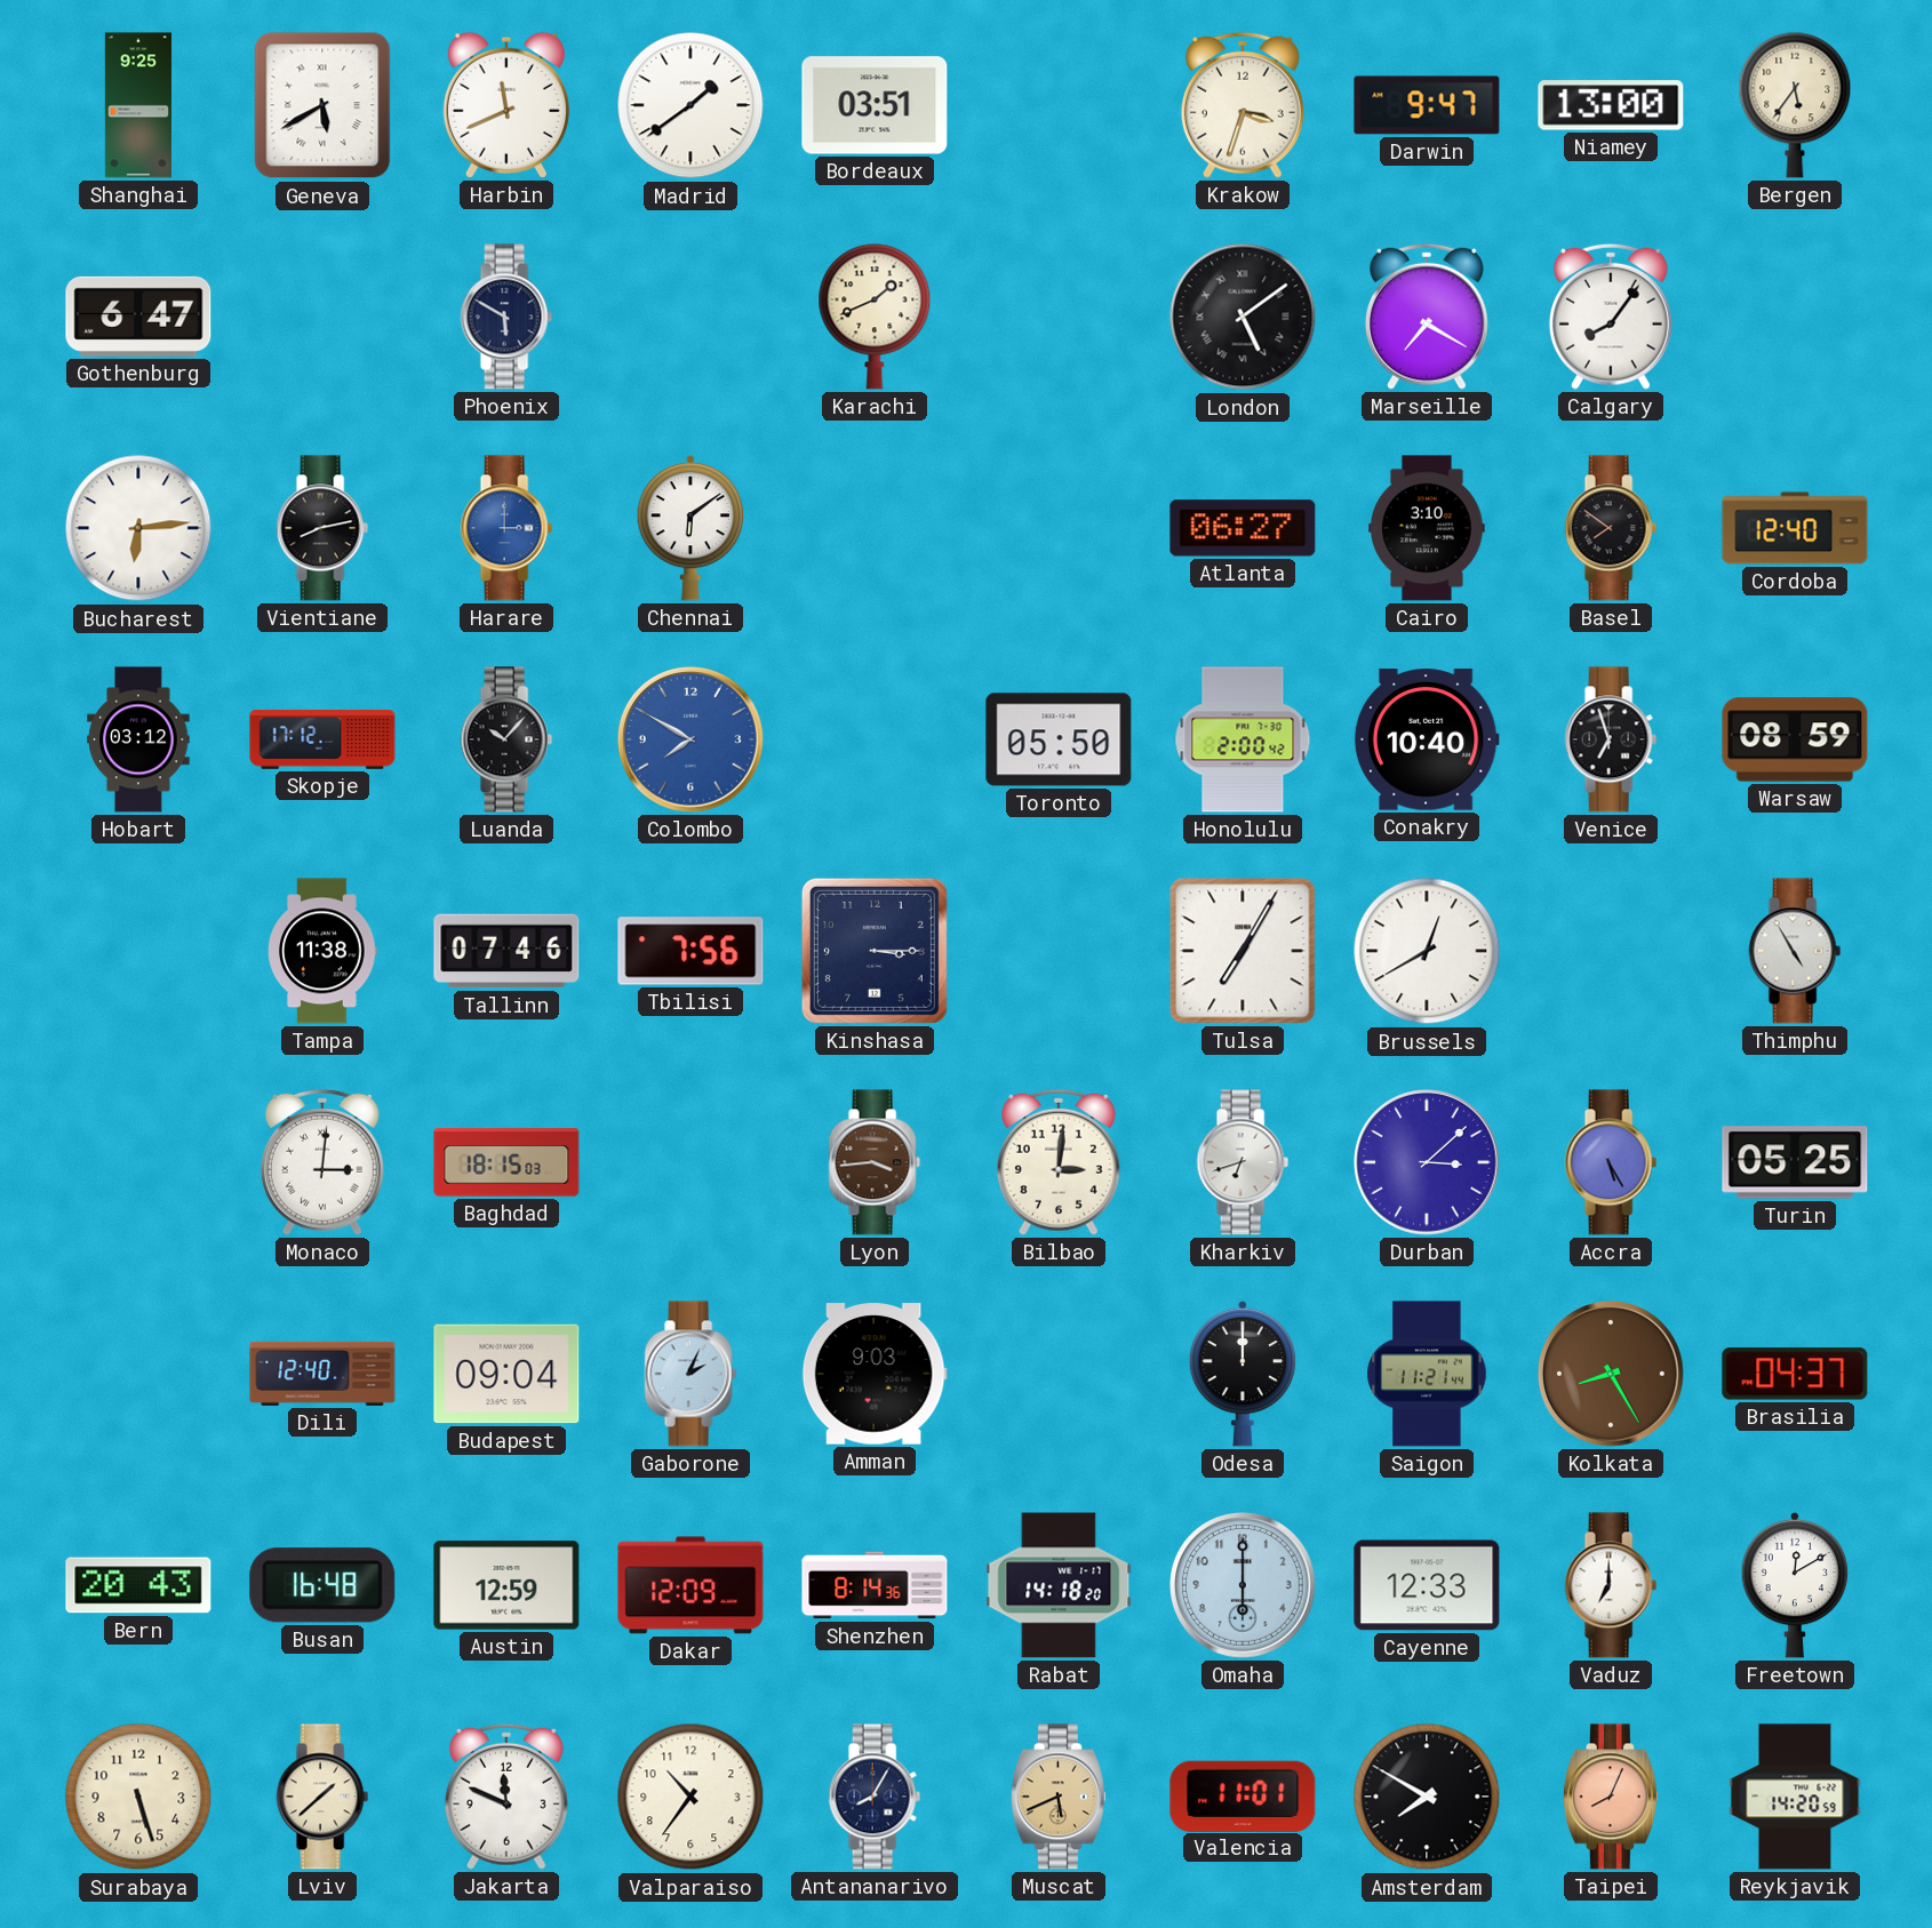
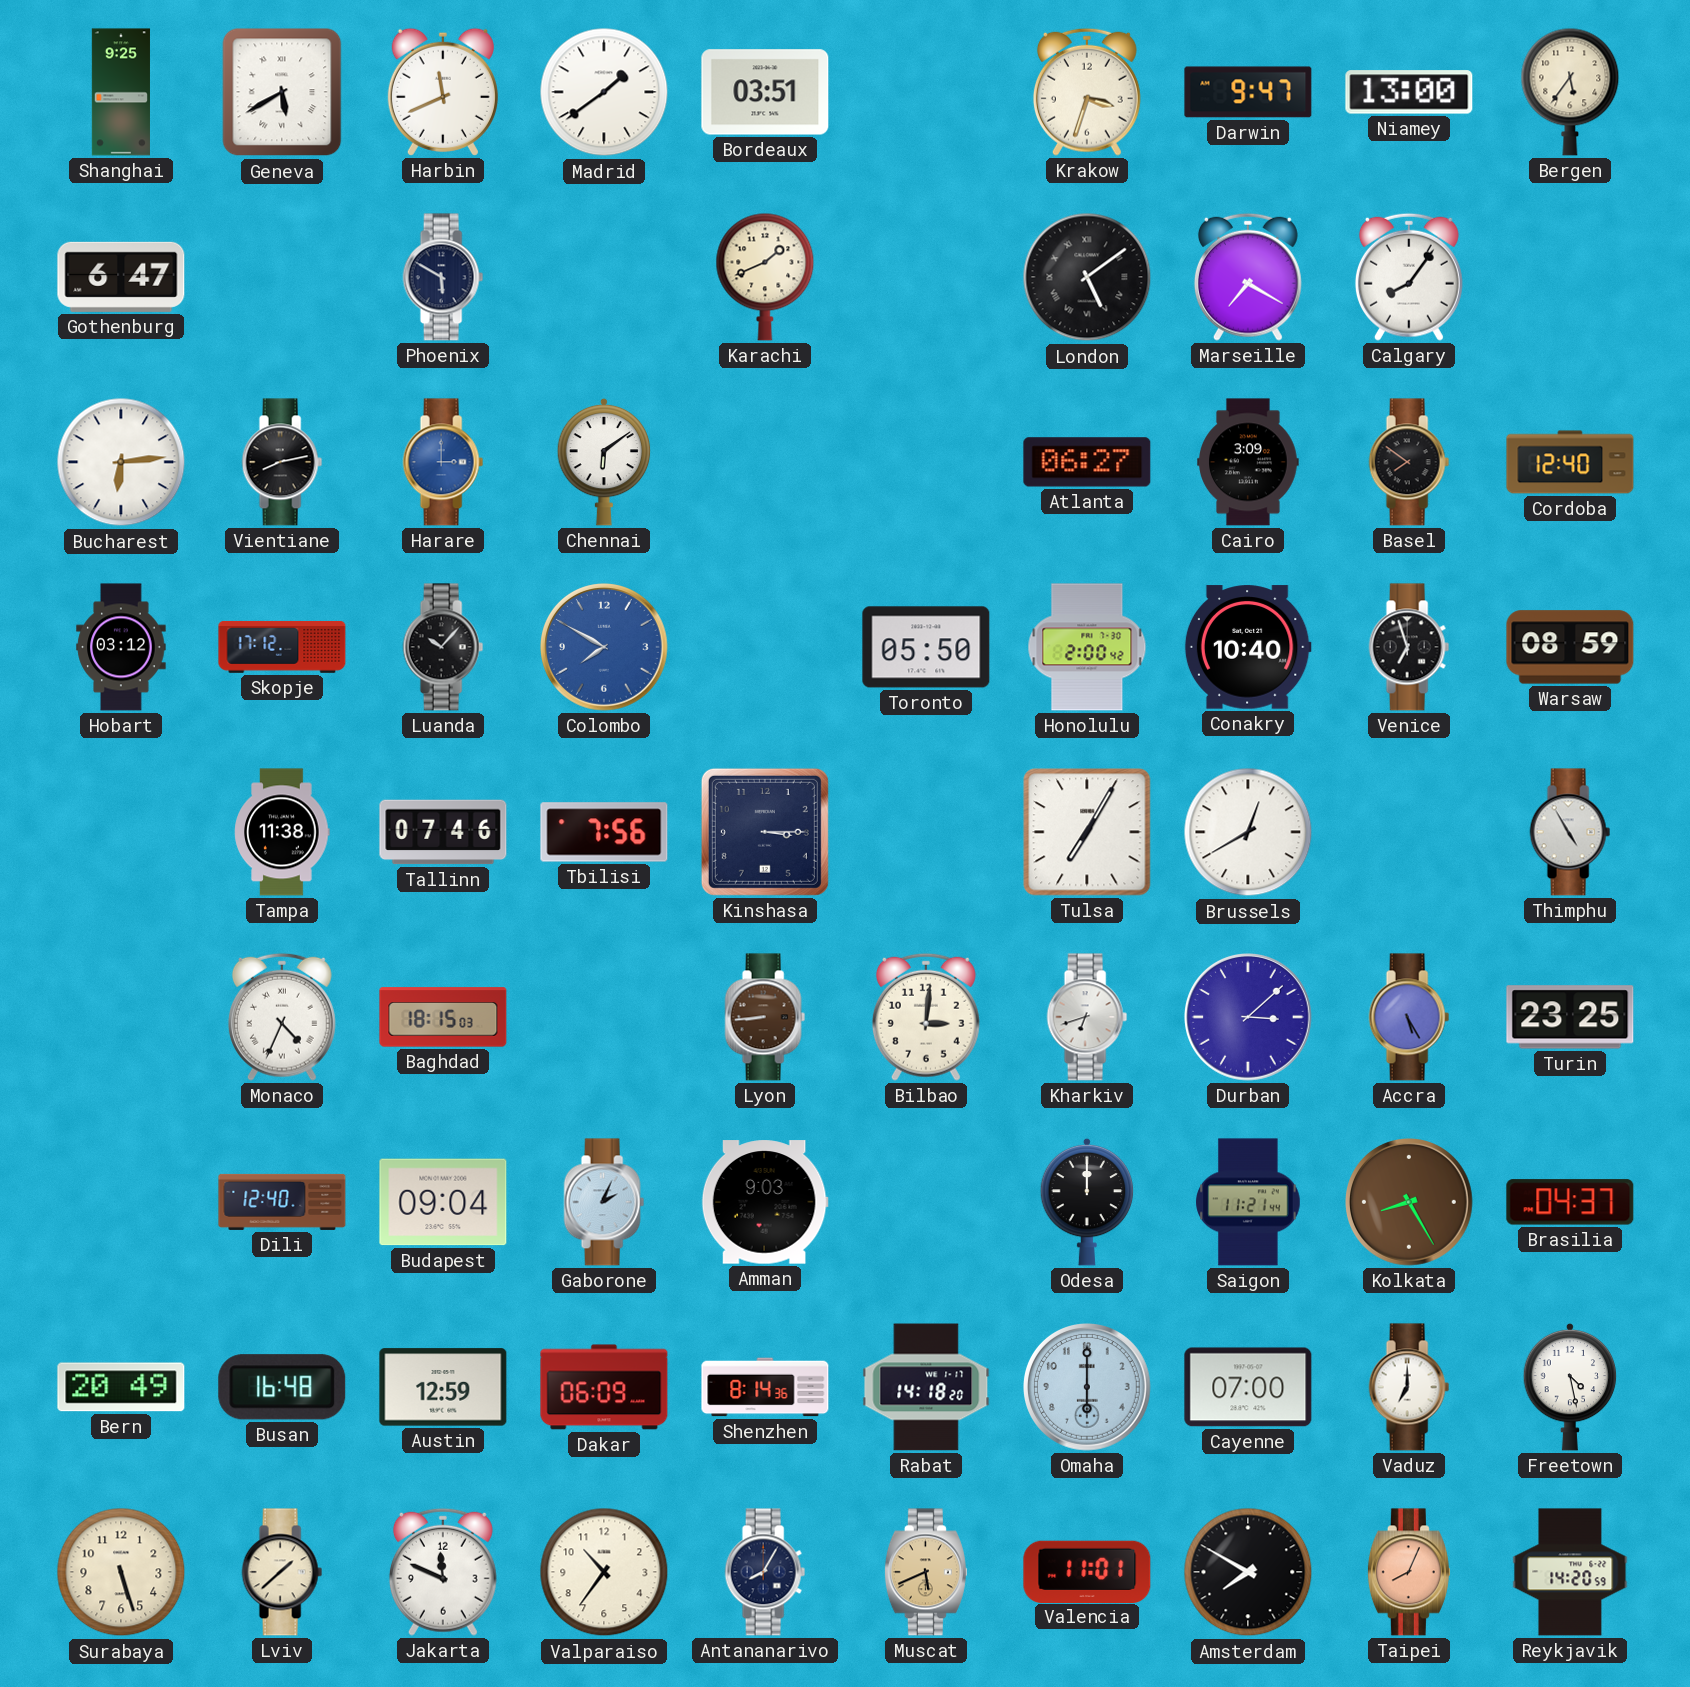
Cairo: 3:10 -> 3:09 (1248, 462)
Monaco: 3:01 -> 4:34 (282, 1017)
Lyon: 3:44 -> 8:44 (765, 1017)
Turin: 05:25 -> 23:25 (1570, 1017)
Bern: 20:43 -> 20:49 (121, 1387)
Dakar: 12:09 -> 06:09 (604, 1387)
Cayenne: 12:33 -> 07:00 (1248, 1387)
Freetown: 12:10 -> 4:28 (1570, 1387)
